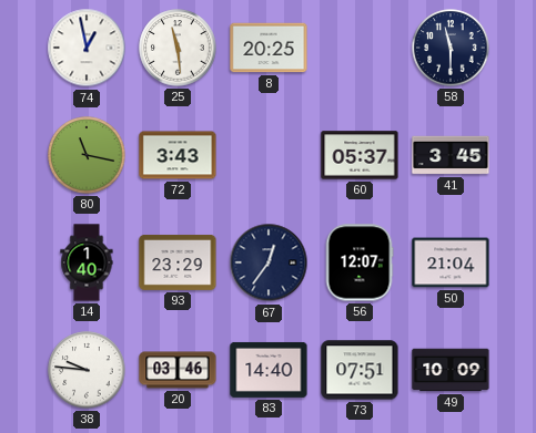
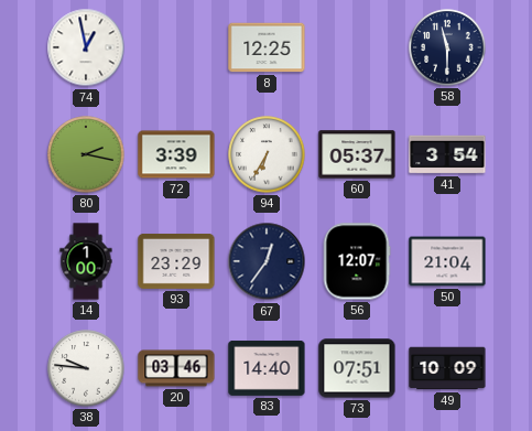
25: 11:29 -> none (178, 48)
8: 20:25 -> 12:25 (267, 47)
80: 11:17 -> 2:17 (86, 154)
72: 3:43 -> 3:39 (176, 154)
94: none -> 6:35 (267, 154)
41: 3:45 -> 3:54 (447, 154)
14: 1:40 -> 1:00 (86, 261)
